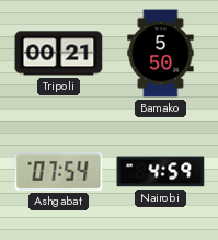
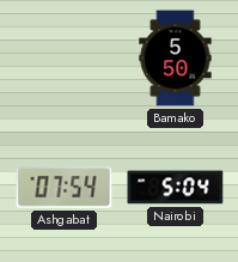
Tripoli: 00:21 -> none (59, 54)
Nairobi: 4:59 -> 5:04 (176, 188)
